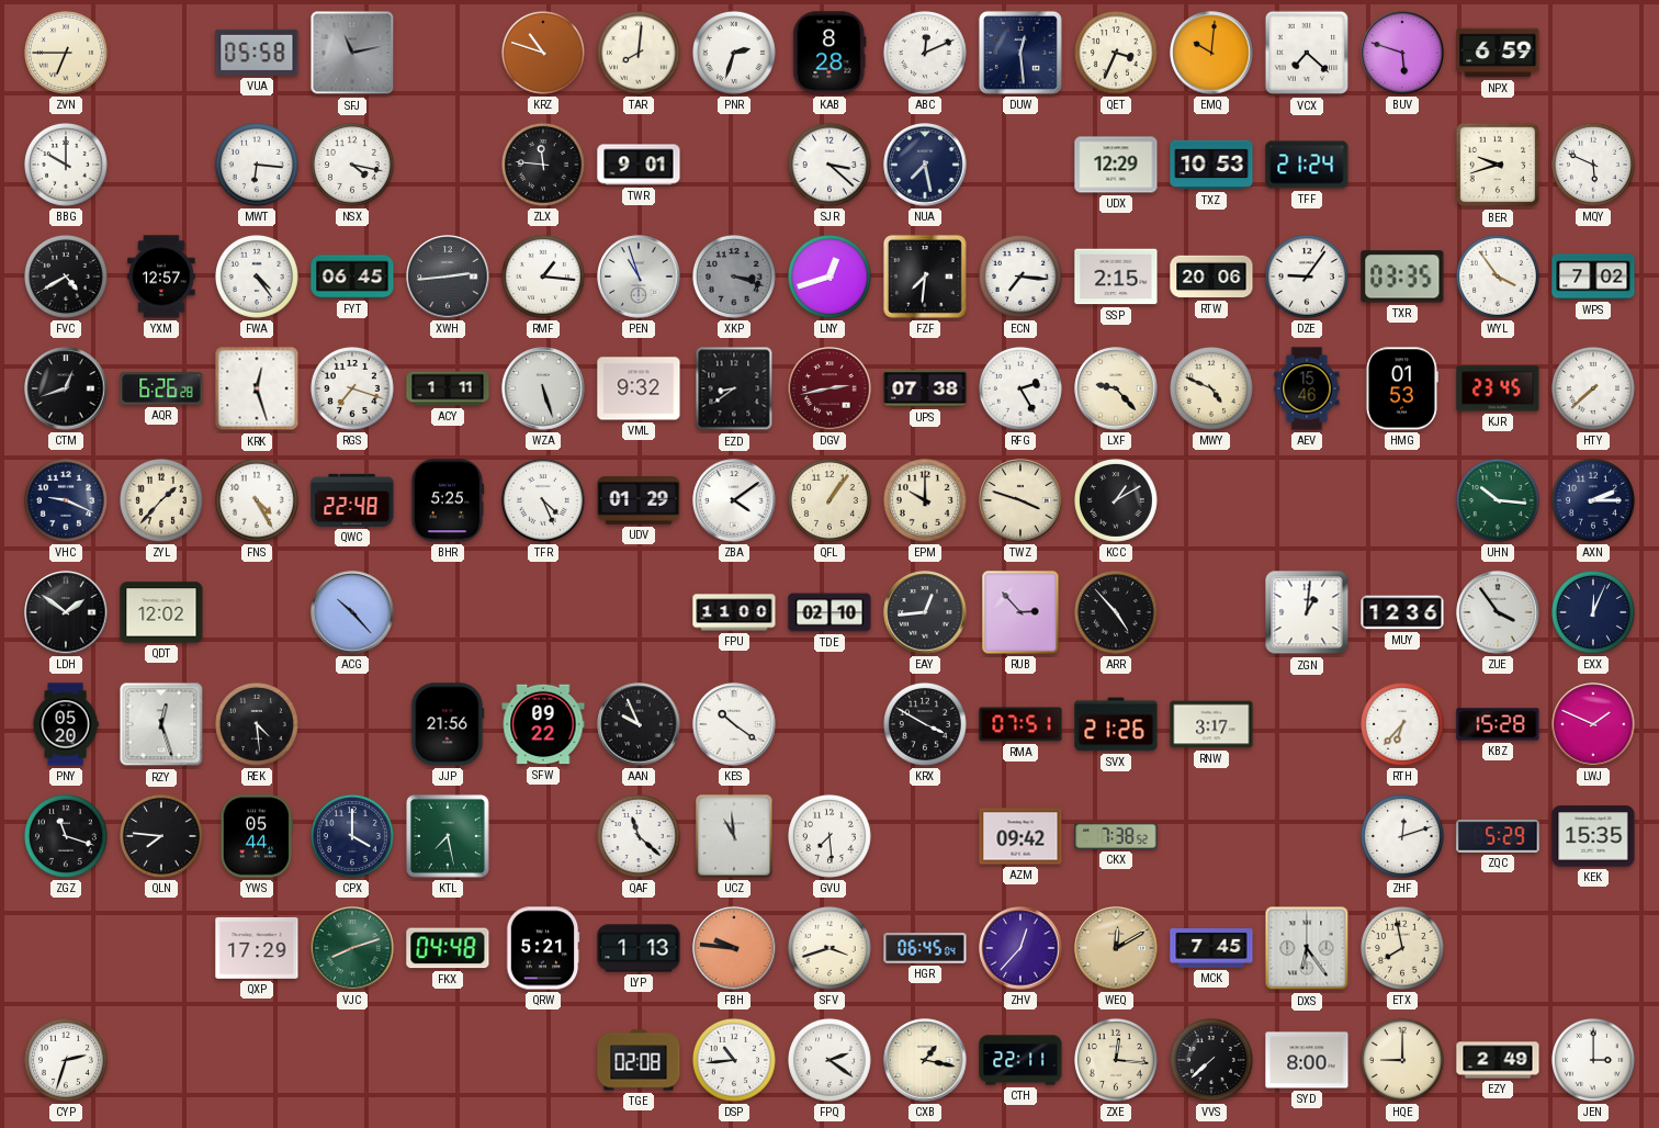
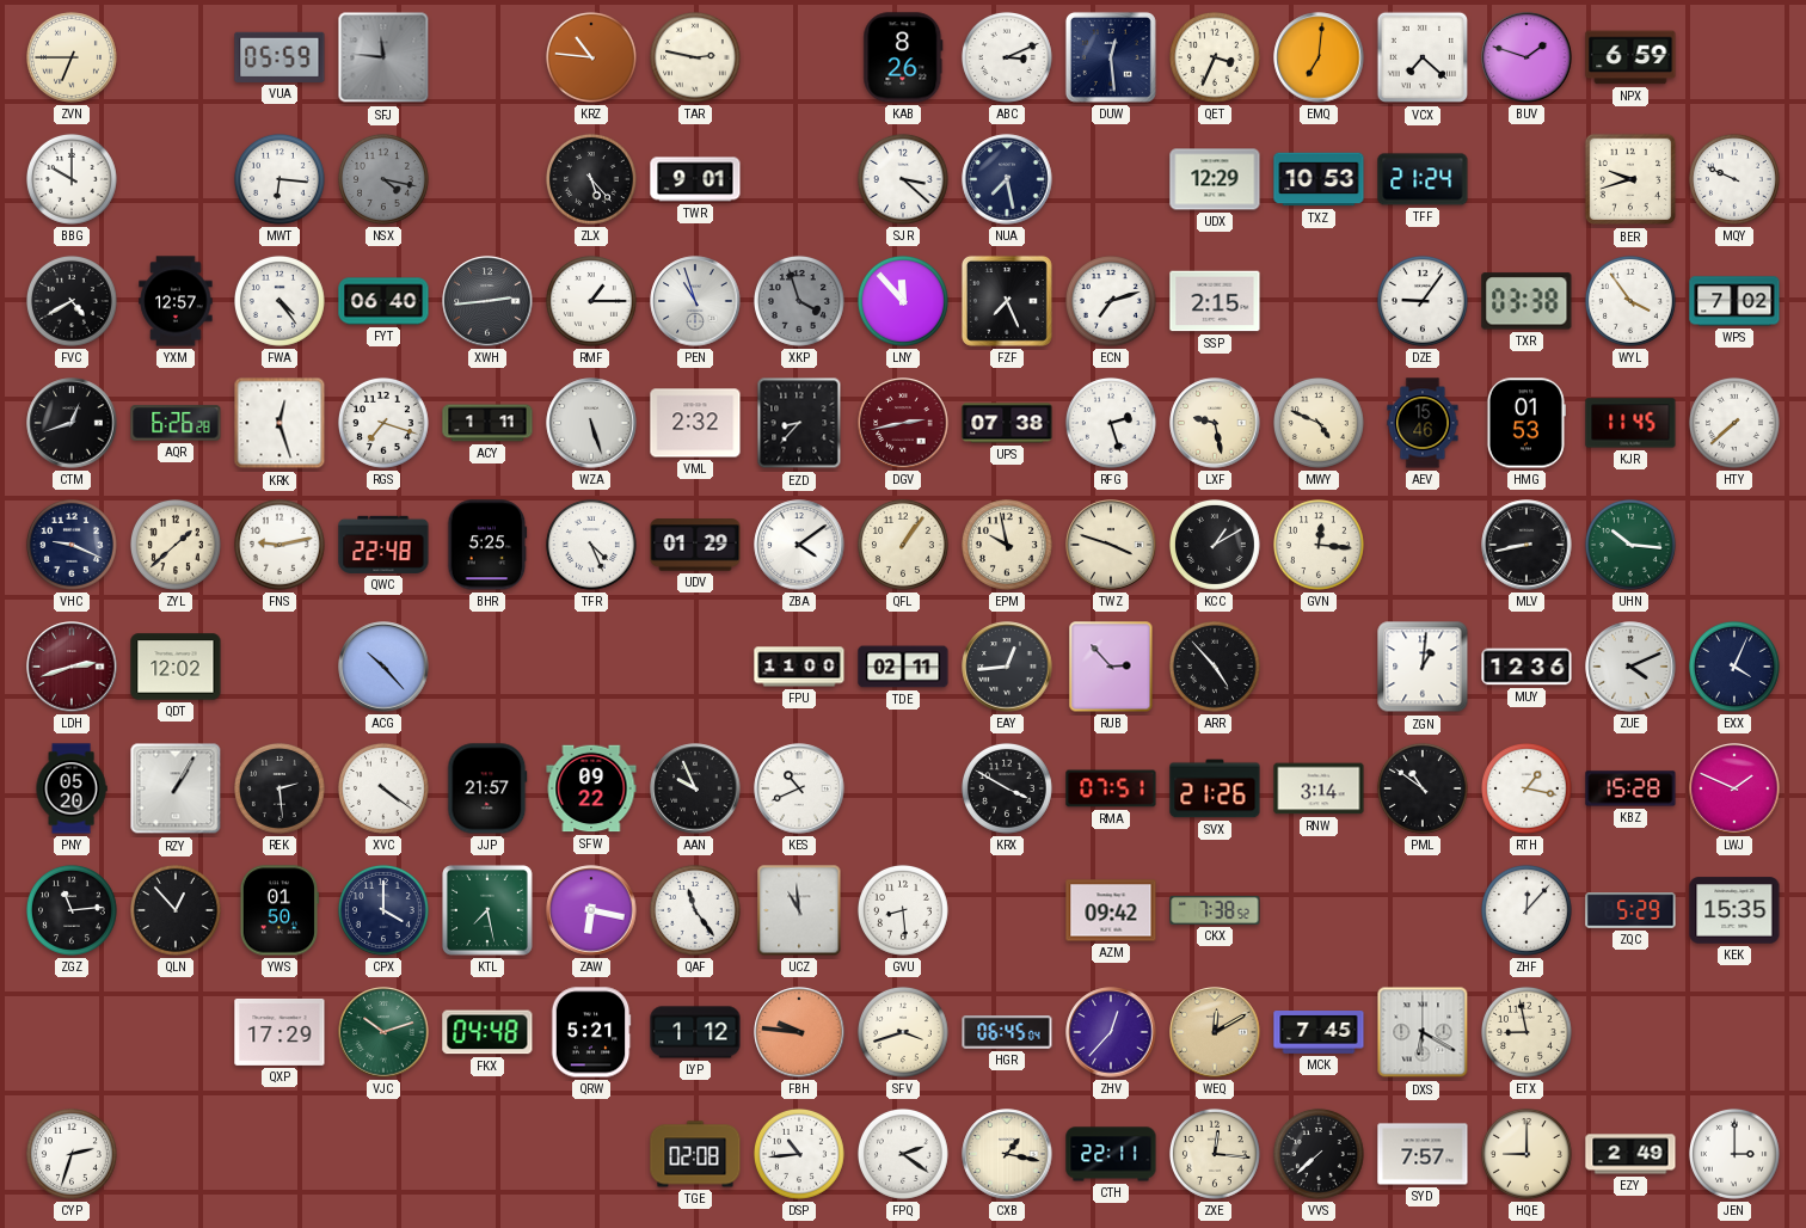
VUA: 05:58 -> 05:59 (279, 57)
SFJ: 11:13 -> 11:46 (383, 57)
KRZ: 10:48 -> 10:46 (591, 57)
TAR: 8:01 -> 2:47 (695, 57)
PNR: 2:33 -> none (734, 53)
KAB: 8:28 -> 8:26 (903, 57)
ABC: 12:11 -> 3:11 (1007, 57)
EMQ: 10:01 -> 7:01 (1319, 57)
BUV: 5:48 -> 1:48 (1526, 57)
NSX dial: white -> grey (383, 179)
ZLX: 11:46 -> 5:23 (591, 179)
MQY: 5:49 -> 9:49 (1734, 179)
FYT: 06:45 -> 06:40 (383, 301)
RMF: 1:16 -> 1:15 (591, 301)
XKP: 3:18 -> 3:57 (799, 301)
LNY: 12:42 -> 11:53 (903, 301)
FZF: 7:31 -> 7:26 (1007, 301)
ECN: 7:16 -> 7:12 (1111, 301)
RTW: 20:06 -> none (1211, 277)
TXR: 03:35 -> 03:38 (1526, 301)
VML: 9:32 -> 2:32 (695, 423)
EZD: 8:39 -> 8:37 (799, 423)
RFG: 2:25 -> 2:27 (1111, 423)
LXF: 9:23 -> 9:28 (1215, 423)
KJR: 23:45 -> 11:45 (1630, 423)
ZYL: 1:37 -> 1:38 (176, 545)
FNS: 4:25 -> 9:13 (279, 545)
EPM: 10:00 -> 9:58 (1007, 545)
GVN: none -> 12:16 (1319, 545)
MLV: none -> 8:43 (1526, 545)
AXN: 2:15 -> none (1593, 500)
LDH: 1:51 -> 2:42 (72, 667)
LDH dial: black -> burgundy (72, 667)
TDE: 02:10 -> 02:11 (903, 667)
ZUE: 3:54 -> 4:11 (1630, 667)
EXX: 12:04 -> 4:04 (1734, 667)
RZY: 12:27 -> 1:05 (176, 788)
REK: 4:29 -> 2:29 (279, 788)
XVC: none -> 4:21 (383, 788)
JJP: 21:56 -> 21:57 (487, 788)
KES: 10:21 -> 10:41 (799, 788)
RNW: 3:17 -> 3:14 (1319, 788)
PML: none -> 10:51 (1423, 788)
RTH: 6:37 -> 1:17 (1526, 788)
ZGZ: 11:18 -> 11:14 (72, 910)
QLN: 7:46 -> 12:53 (176, 910)
YWS: 05:44 -> 01:50 (278, 910)
ZAW: none -> 6:17 (591, 910)
QAF: 11:22 -> 11:24 (695, 910)
GVU: 7:29 -> 8:29 (903, 910)
ZHF: 12:12 -> 12:07 (1526, 910)
VJC: 8:12 -> 10:12 (383, 1032)
LYP: 1:13 -> 1:12 (695, 1032)
DXS: 6:24 -> 6:20 (1423, 1032)
ETX: 7:58 -> 8:58 (1526, 1032)
SYD: 8:00 -> 7:57 (1423, 1154)
